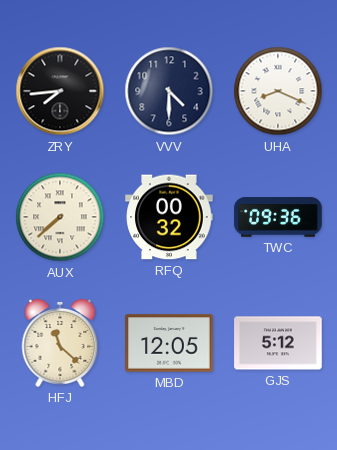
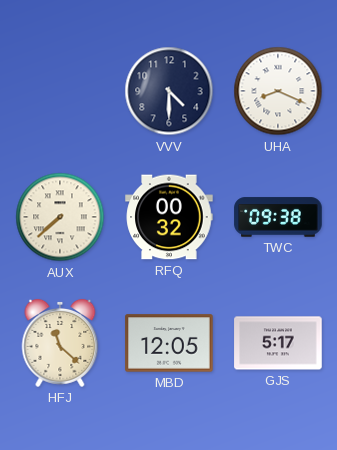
ZRY: 7:44 -> none (60, 91)
TWC: 09:36 -> 09:38 (278, 217)
GJS: 5:12 -> 5:17 (278, 343)
